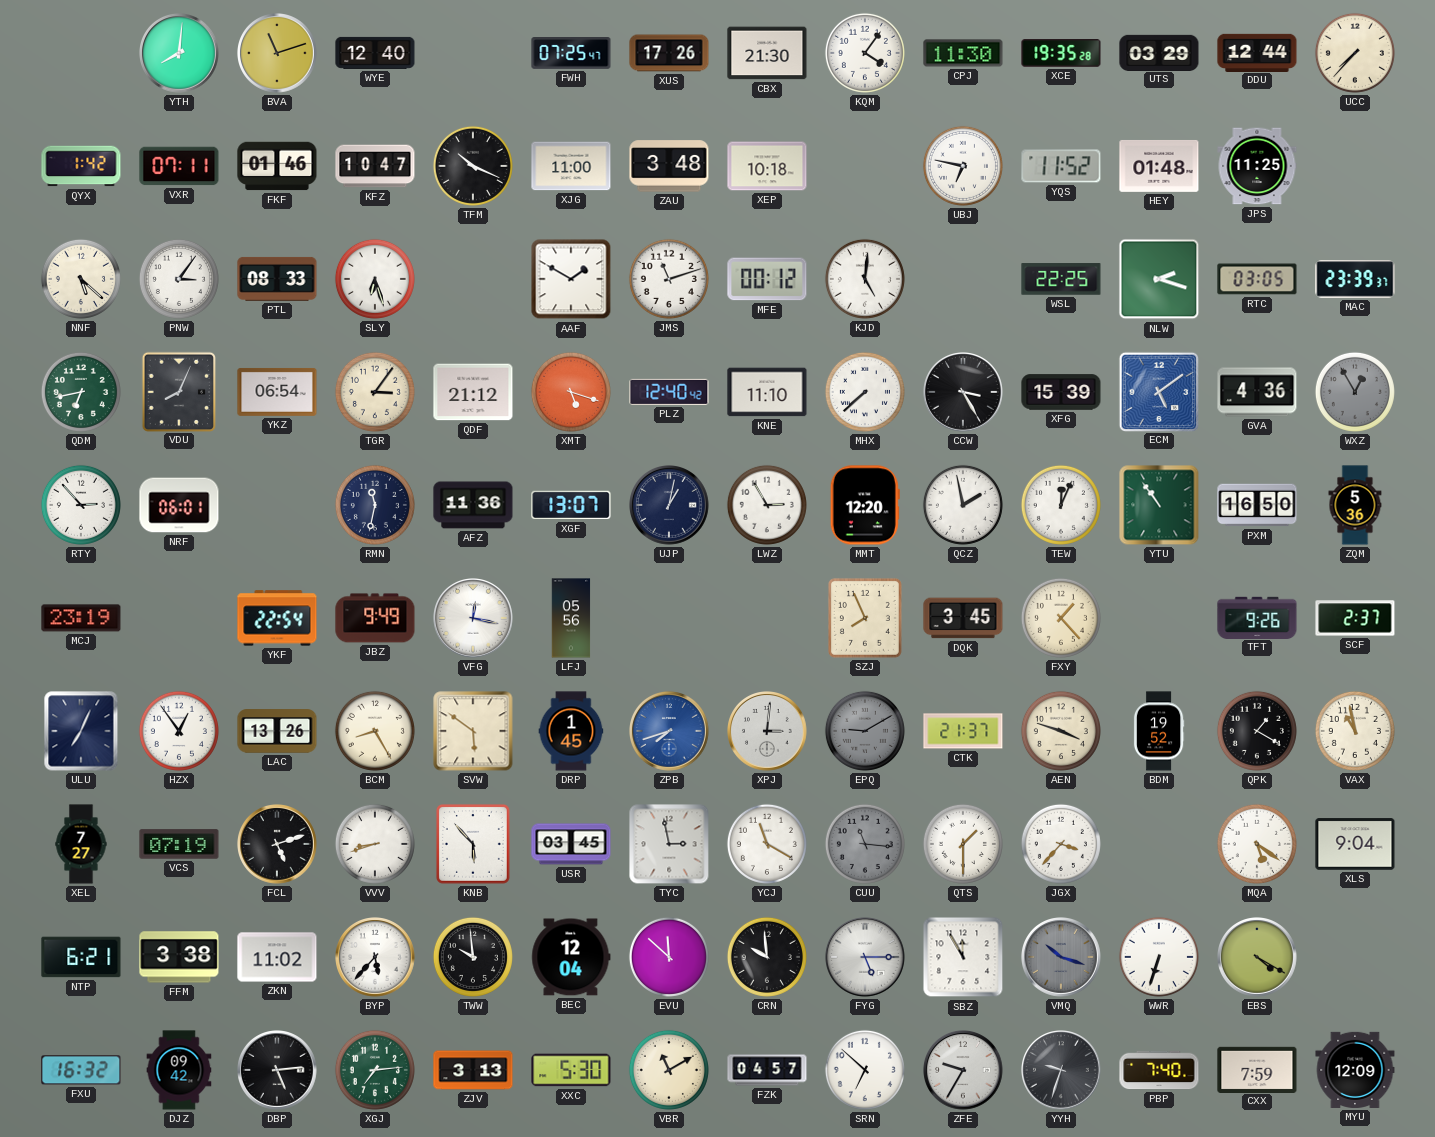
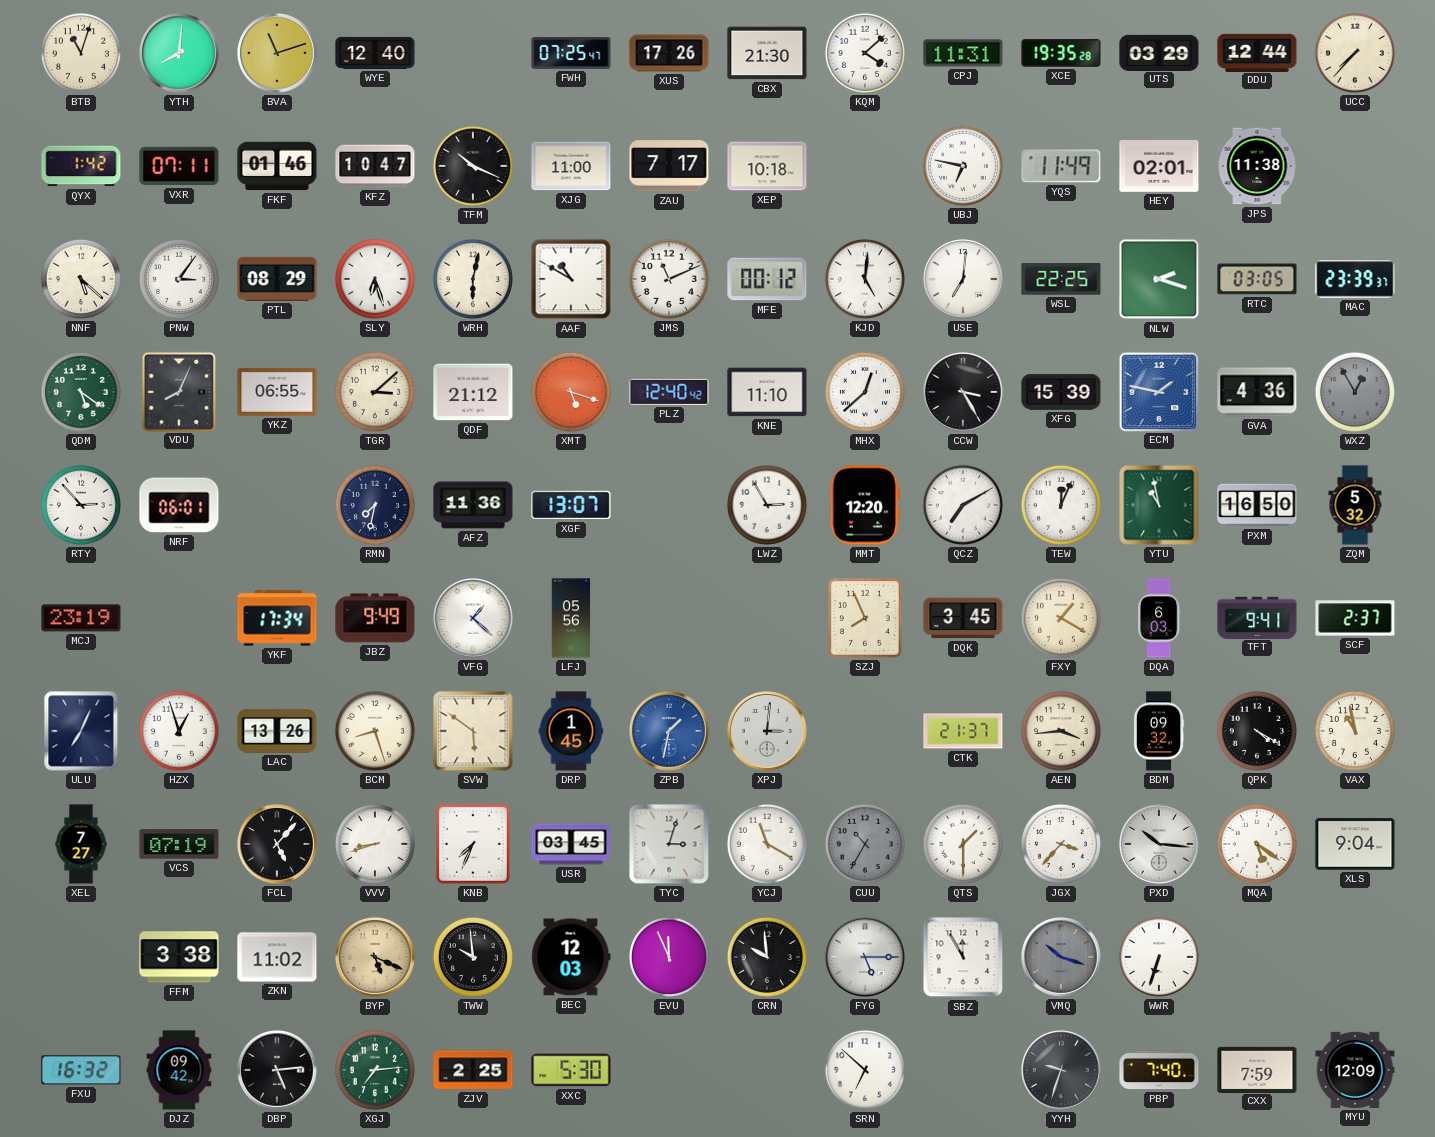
BTB: none -> 11:03 (81, 53)
KQM: 4:06 -> 4:08 (865, 53)
CPJ: 11:30 -> 11:31 (963, 53)
ZAU: 3:48 -> 7:17 (669, 166)
YQS: 11:52 -> 11:49 (1061, 166)
HEY: 01:48 -> 02:01 (1159, 166)
JPS: 11:25 -> 11:38 (1257, 166)
PTL: 08:33 -> 08:29 (277, 279)
WRH: none -> 6:02 (473, 279)
AAF: 1:50 -> 10:50 (571, 279)
JMS: 11:12 -> 11:11 (669, 279)
USE: none -> 7:01 (964, 280)
QDM: 6:43 -> 5:21 (81, 392)
YKZ: 06:54 -> 06:55 (277, 392)
TGR: 3:06 -> 3:08 (375, 392)
MHX: 7:38 -> 12:38 (865, 392)
ECM: 5:09 -> 1:47 (1158, 391)
RMN: 11:32 -> 7:32 (375, 505)
UJP: 1:02 -> none (670, 506)
QCZ: 1:58 -> 7:10 (963, 505)
YTU: 10:54 -> 10:58 (1159, 505)
ZQM: 5:36 -> 5:32 (1355, 505)
YKF: 22:54 -> 17:34 (277, 618)
VFG: 12:17 -> 1:22 (474, 619)
FXY: 1:23 -> 1:20 (1061, 618)
DQA: none -> 6:03 (1159, 618)
TFT: 9:26 -> 9:41 (1257, 617)
HZX: 12:54 -> 12:57 (179, 731)
BCM: 8:25 -> 8:27 (375, 731)
ZPB: 7:42 -> 1:32 (670, 732)
EPQ: 9:10 -> none (865, 731)
AEN: 3:48 -> 3:44 (1061, 731)
BDM: 19:52 -> 09:32 (1159, 731)
QPK: 1:20 -> 4:20 (1257, 731)
FCL: 5:12 -> 5:07 (278, 845)
KNB: 5:53 -> 7:34 (473, 844)
TYC: 2:58 -> 3:03 (669, 844)
CUU: 11:16 -> 10:35 (865, 844)
PXD: none -> 10:16 (1160, 845)
NTP: 6:21 -> none (81, 957)
BYP: 5:37 -> 5:19 (376, 958)
BYP dial: white -> champagne (376, 958)
BEC: 12:04 -> 12:03 (571, 957)
EVU: 11:52 -> 11:56 (669, 957)
EBS: 4:20 -> none (1258, 958)
ZJV: 3:13 -> 2:25 (473, 1070)
VBR: 11:10 -> none (669, 1070)
FZK: 04:57 -> none (767, 1070)
ZFE: 9:35 -> none (964, 1071)
